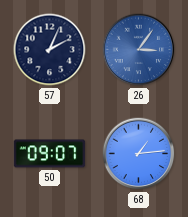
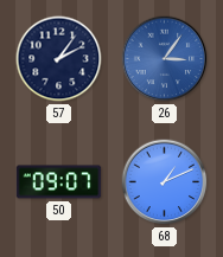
57: 2:04 -> 2:06 (59, 59)
68: 1:14 -> 1:11 (165, 182)
